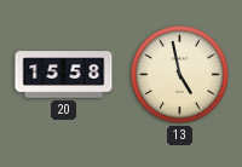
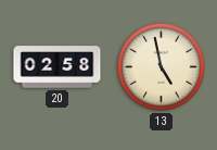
20: 15:58 -> 02:58 (58, 67)
